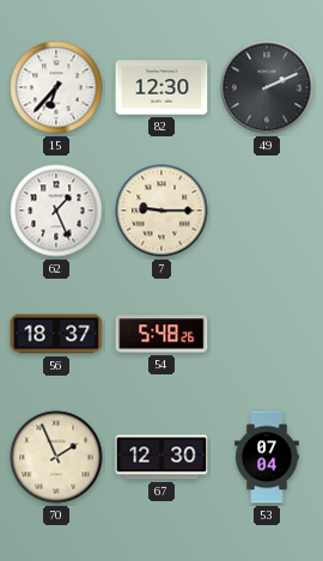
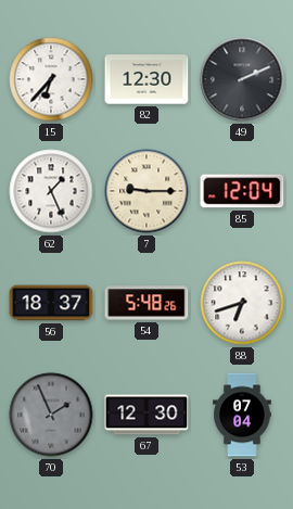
85: none -> 12:04 (242, 191)
88: none -> 6:42 (242, 303)
70 dial: cream -> grey (51, 415)
